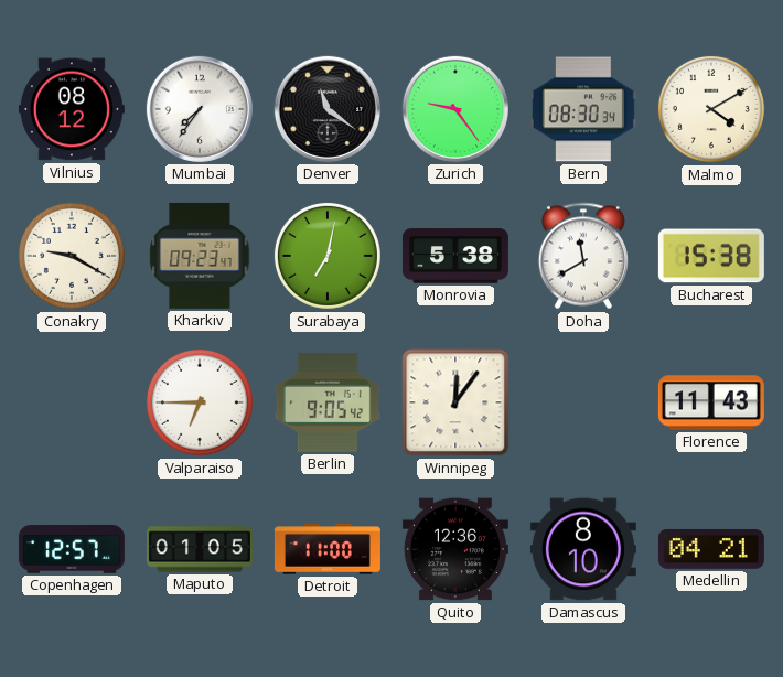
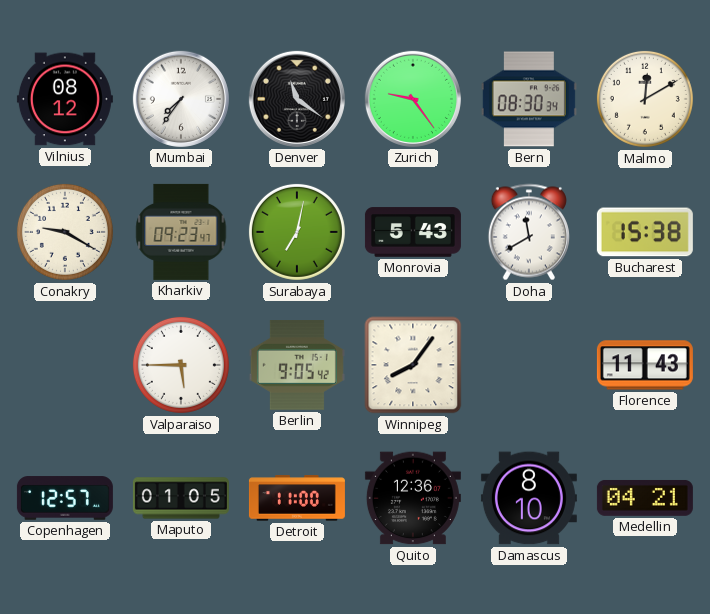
Malmo: 4:10 -> 12:10 (645, 99)
Monrovia: 5:38 -> 5:43 (413, 232)
Valparaiso: 6:45 -> 5:45 (181, 365)
Winnipeg: 12:06 -> 8:06 (413, 365)
